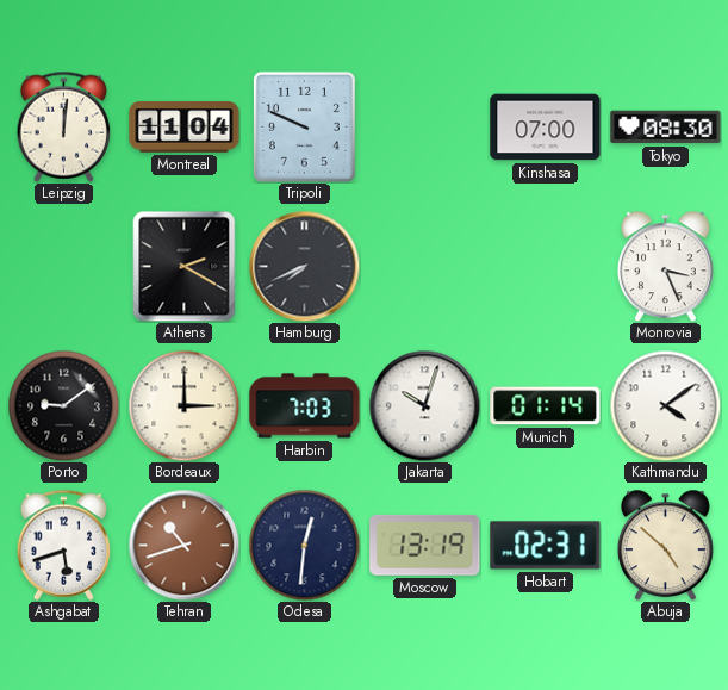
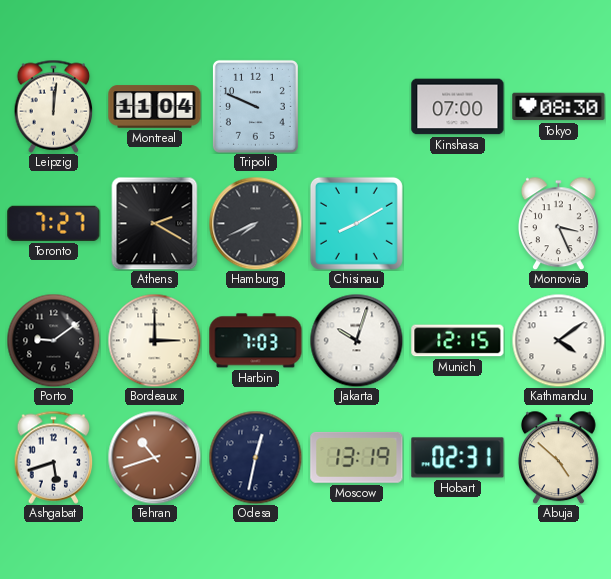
Toronto: none -> 7:27 (54, 223)
Chisinau: none -> 8:10 (356, 223)
Munich: 01:14 -> 12:15 (458, 341)
Odesa: 12:31 -> 12:32 (255, 457)
